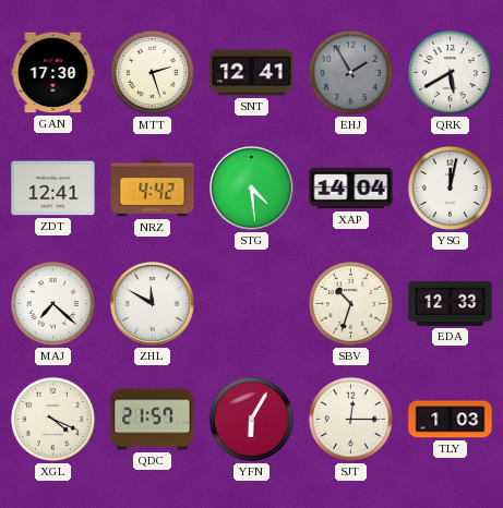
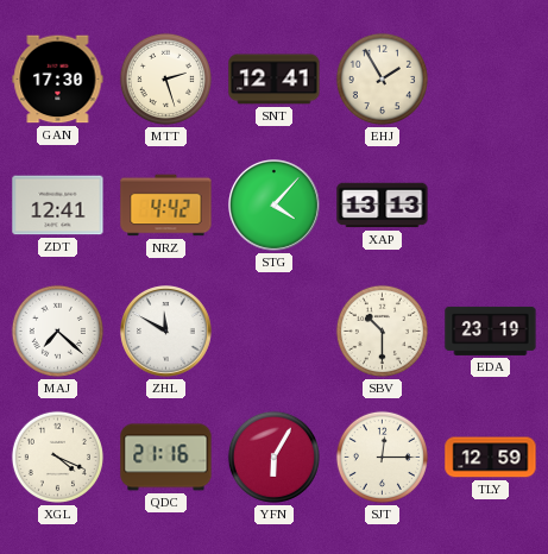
EHJ dial: grey -> cream (382, 78)
QRK: 5:40 -> none (450, 72)
STG: 4:29 -> 4:07 (275, 206)
XAP: 14:04 -> 13:13 (383, 206)
YSG: 12:02 -> none (450, 188)
SBV: 10:33 -> 10:30 (382, 330)
EDA: 12:33 -> 23:19 (491, 330)
QDC: 21:57 -> 21:16 (166, 458)
TLY: 1:03 -> 12:59 (491, 458)
